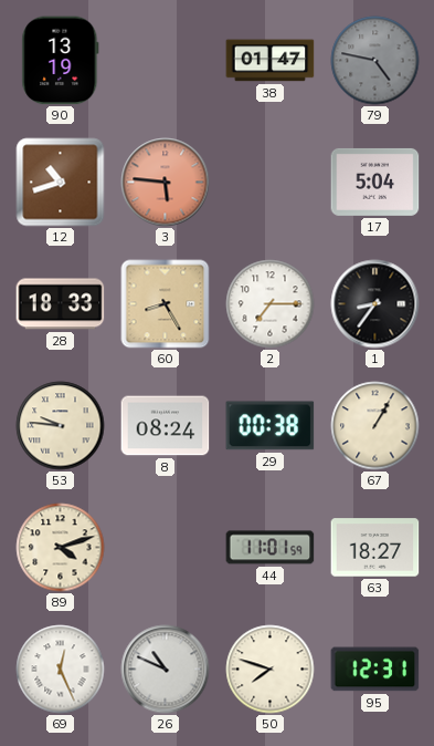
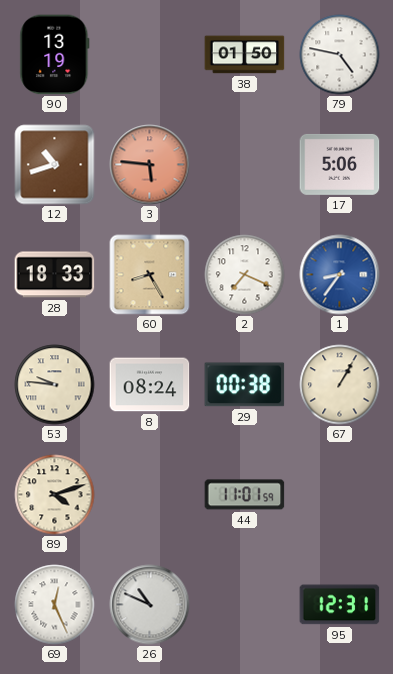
38: 01:47 -> 01:50 (245, 55)
79 dial: grey -> white (340, 55)
17: 5:04 -> 5:06 (340, 164)
2: 7:15 -> 7:19 (245, 275)
1 dial: black -> blue (340, 275)
63: 18:27 -> none (375, 548)
50: 7:48 -> none (271, 670)
